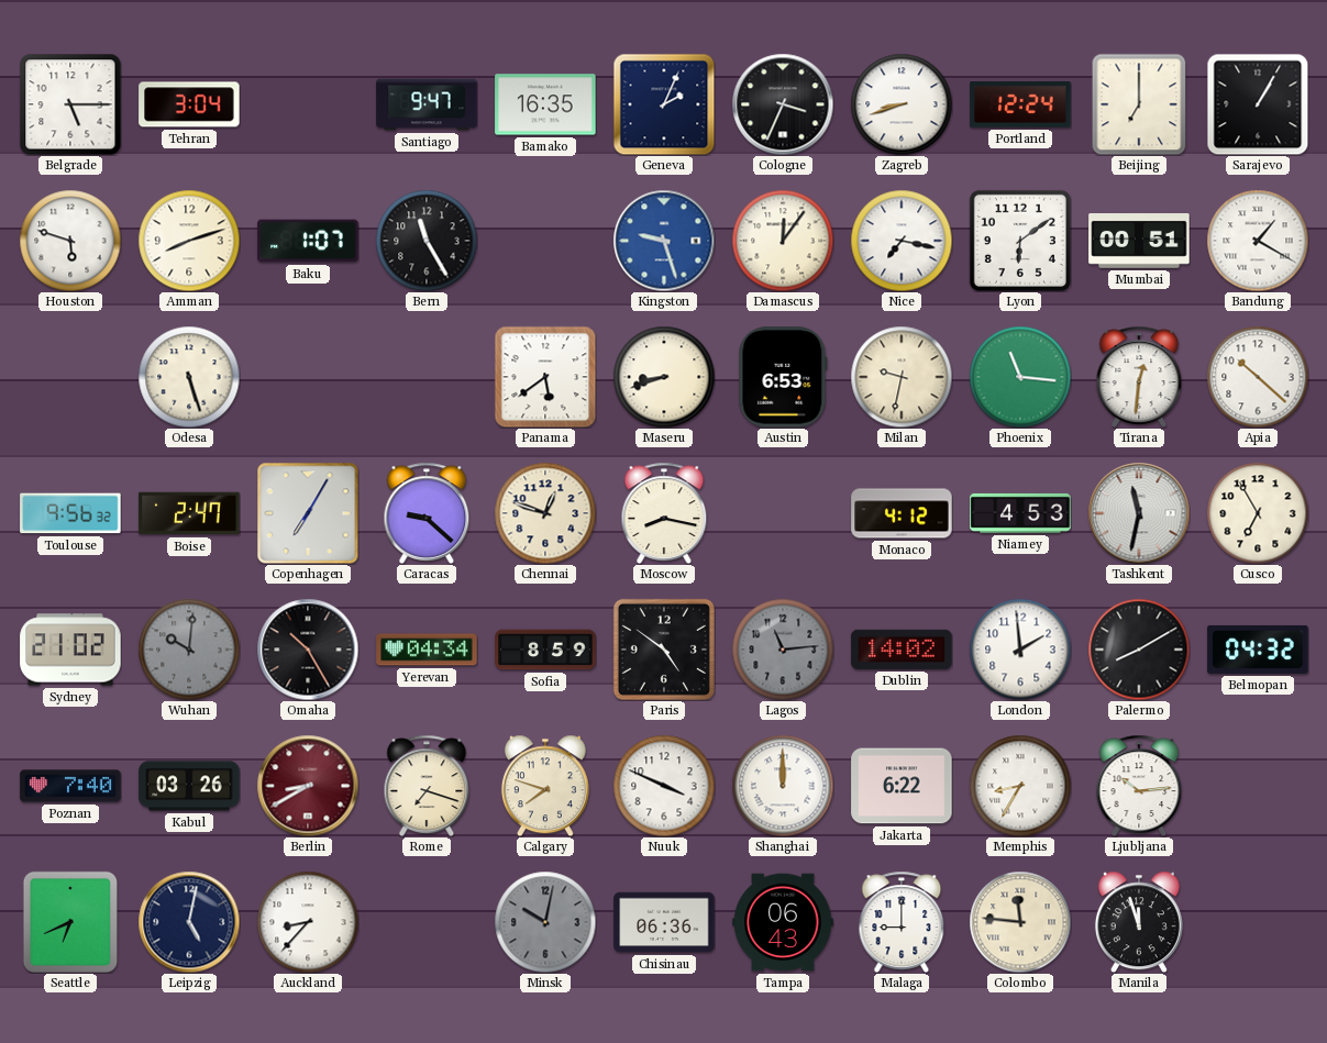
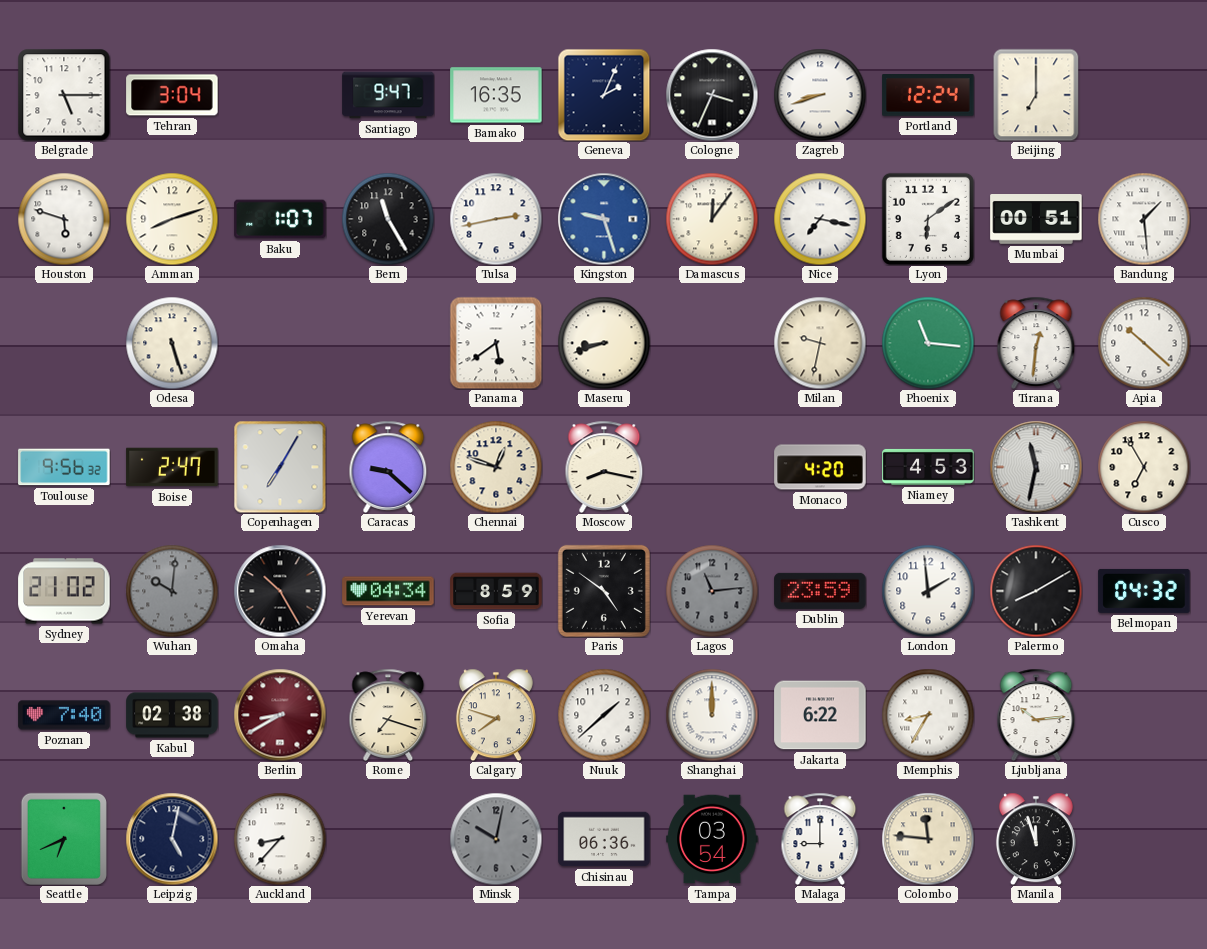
Sarajevo: 1:05 -> none (1258, 104)
Tulsa: none -> 2:43 (496, 219)
Bandung: 1:20 -> 1:29 (1144, 219)
Austin: 6:53 -> none (783, 377)
Monaco: 4:12 -> 4:20 (820, 467)
Dublin: 14:02 -> 23:59 (820, 591)
Kabul: 03:26 -> 02:38 (172, 715)
Nuuk: 3:49 -> 1:38 (604, 715)
Tampa: 06:43 -> 03:54 (712, 839)
